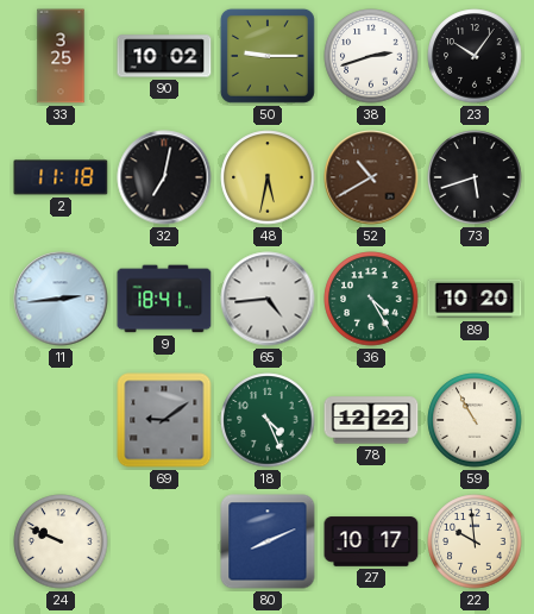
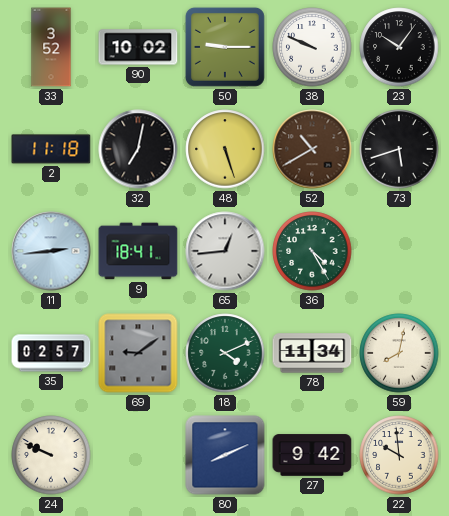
33: 3:25 -> 3:52 (51, 47)
38: 2:42 -> 9:49 (312, 47)
48: 5:32 -> 5:27 (225, 149)
65: 4:44 -> 12:44 (225, 251)
89: 10:20 -> none (475, 299)
35: none -> 02:57 (51, 353)
18: 4:26 -> 4:11 (225, 353)
78: 12:22 -> 11:34 (312, 353)
59: 10:55 -> 8:02 (399, 353)
27: 10:17 -> 9:42 (312, 455)
